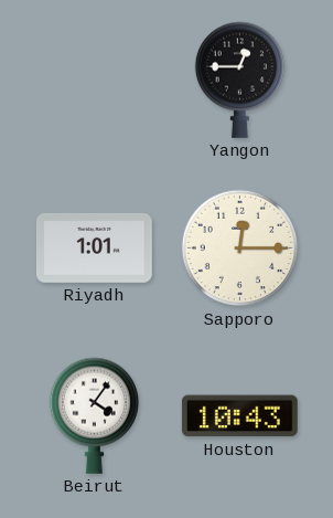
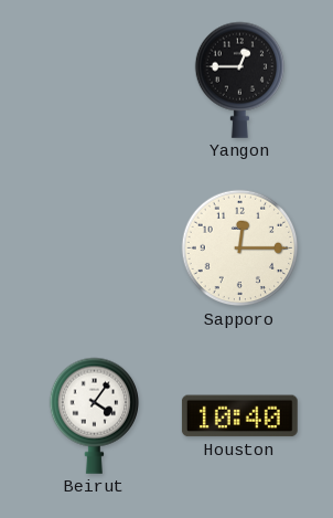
Riyadh: 1:01 -> none (95, 247)
Houston: 10:43 -> 10:40 (239, 416)
